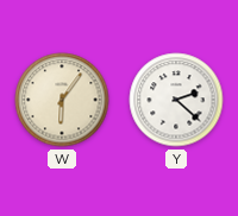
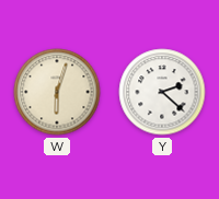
W: 6:06 -> 6:03 (57, 92)
